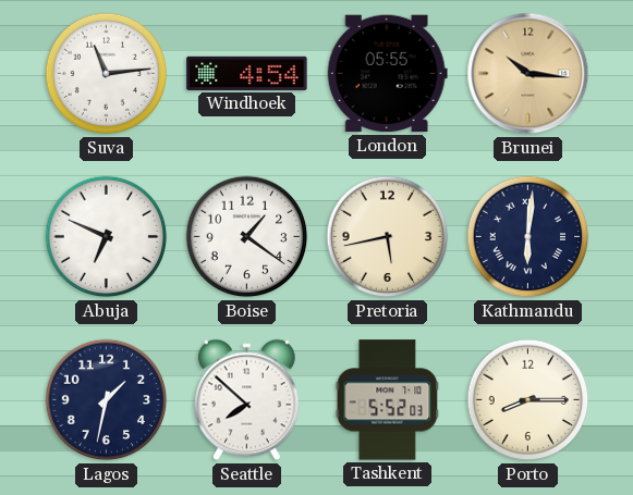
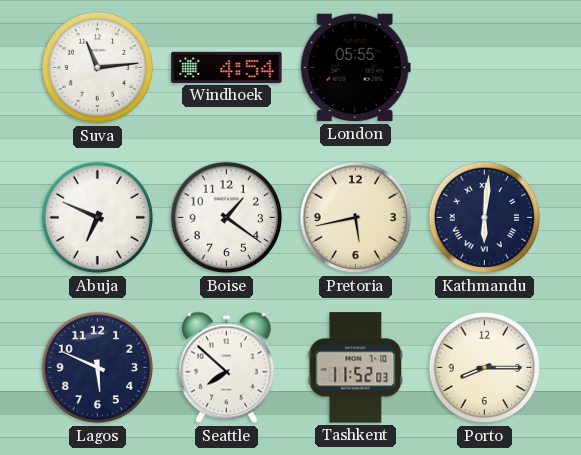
Brunei: 10:16 -> none (528, 74)
Lagos: 1:32 -> 5:49 (98, 368)
Tashkent: 5:52 -> 11:52 (356, 368)
